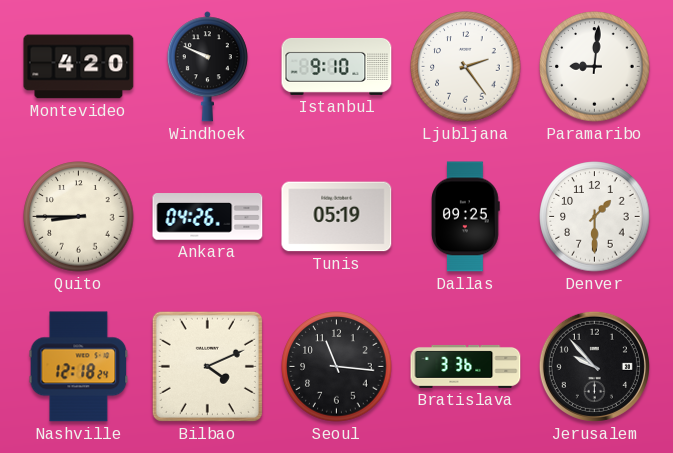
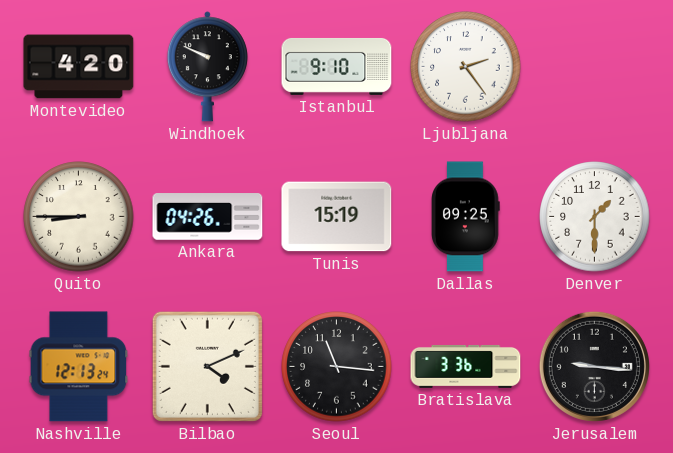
Paramaribo: 9:01 -> none (595, 67)
Tunis: 05:19 -> 15:19 (337, 217)
Nashville: 12:18 -> 12:13 (79, 367)
Jerusalem: 9:53 -> 9:16 (594, 366)
